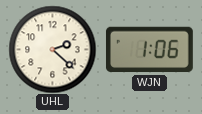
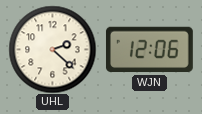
WJN: 1:06 -> 12:06 (149, 50)
